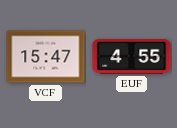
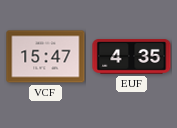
EUF: 4:55 -> 4:35 (132, 57)
